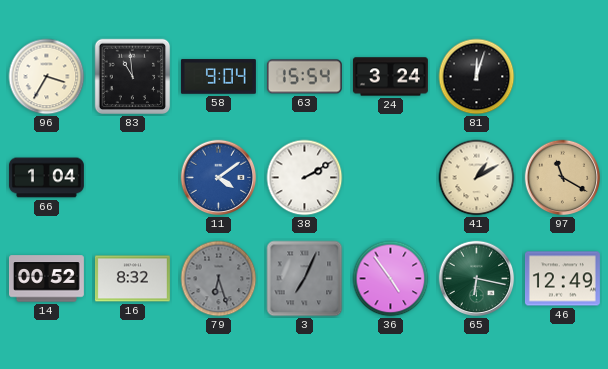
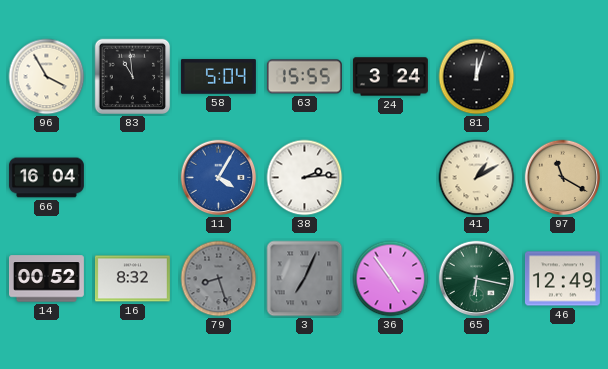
96: 3:35 -> 3:55 (47, 77)
58: 9:04 -> 5:04 (218, 77)
63: 15:54 -> 15:55 (304, 77)
66: 1:04 -> 16:04 (46, 178)
11: 4:09 -> 4:05 (219, 178)
38: 2:10 -> 2:14 (305, 178)
79: 6:27 -> 8:27 (219, 279)
